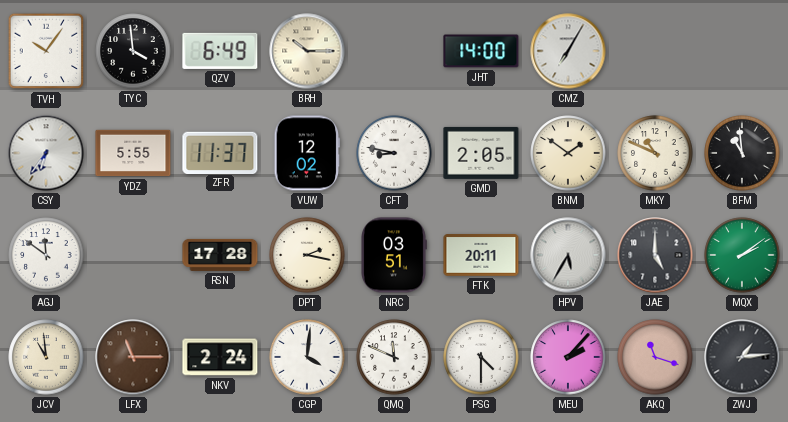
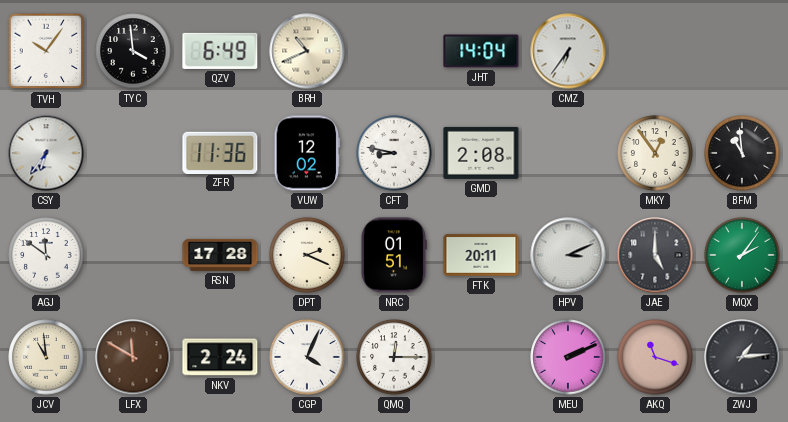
BRH: 10:15 -> 10:41 (307, 51)
JHT: 14:00 -> 14:04 (481, 51)
CMZ: 7:05 -> 6:36 (568, 51)
YDZ: 5:55 -> none (133, 153)
ZFR: 11:37 -> 11:36 (220, 152)
GMD: 2:05 -> 2:08 (481, 153)
BNM: 1:51 -> none (568, 153)
MKY: 10:49 -> 12:54 (655, 153)
DPT: 2:17 -> 2:19 (307, 255)
NRC: 03:51 -> 01:51 (394, 255)
HPV: 5:35 -> 3:11 (568, 255)
MQX: 2:09 -> 2:06 (742, 255)
LFX: 11:15 -> 11:50 (133, 357)
CGP: 4:01 -> 4:04 (307, 357)
QMQ: 11:49 -> 12:15 (394, 357)
PSG: 4:30 -> none (481, 357)
MEU: 2:07 -> 2:11 (568, 357)
